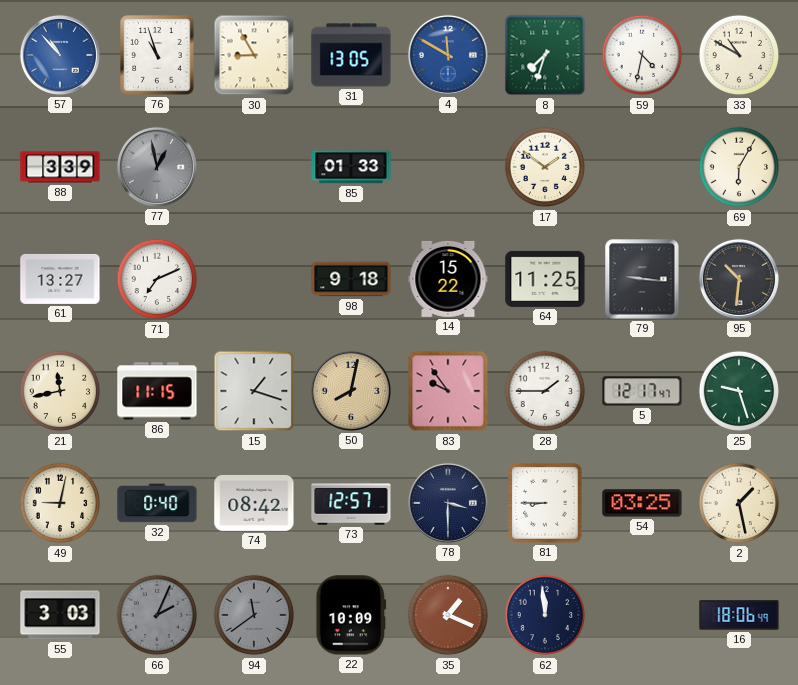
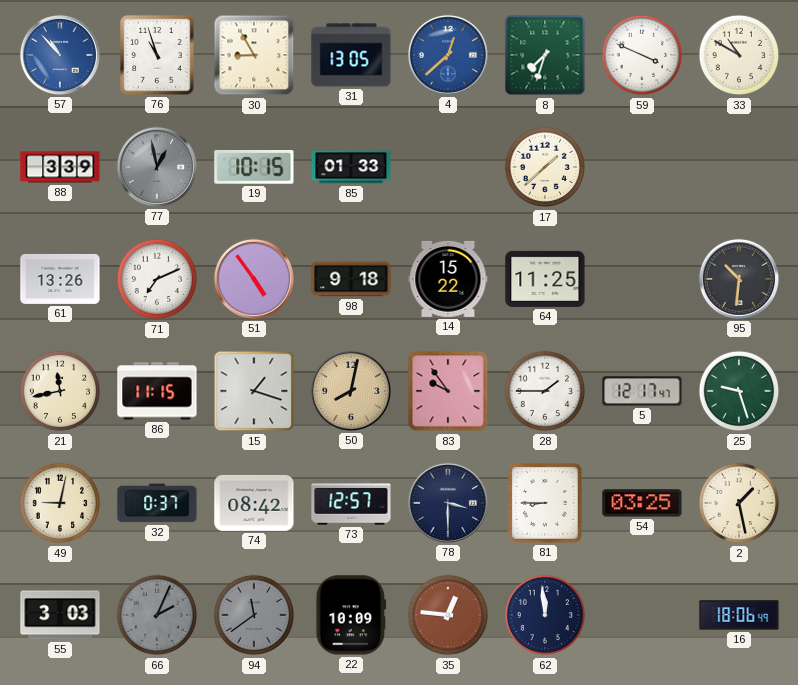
4: 11:50 -> 12:38 (448, 55)
59: 4:32 -> 3:49 (642, 55)
19: none -> 10:15 (254, 168)
17: 1:51 -> 1:38 (545, 167)
69: 6:05 -> none (739, 167)
61: 13:27 -> 13:26 (60, 279)
51: none -> 4:54 (254, 279)
79: 9:16 -> none (642, 279)
32: 0:40 -> 0:37 (157, 503)
35: 1:19 -> 12:46 (448, 615)
